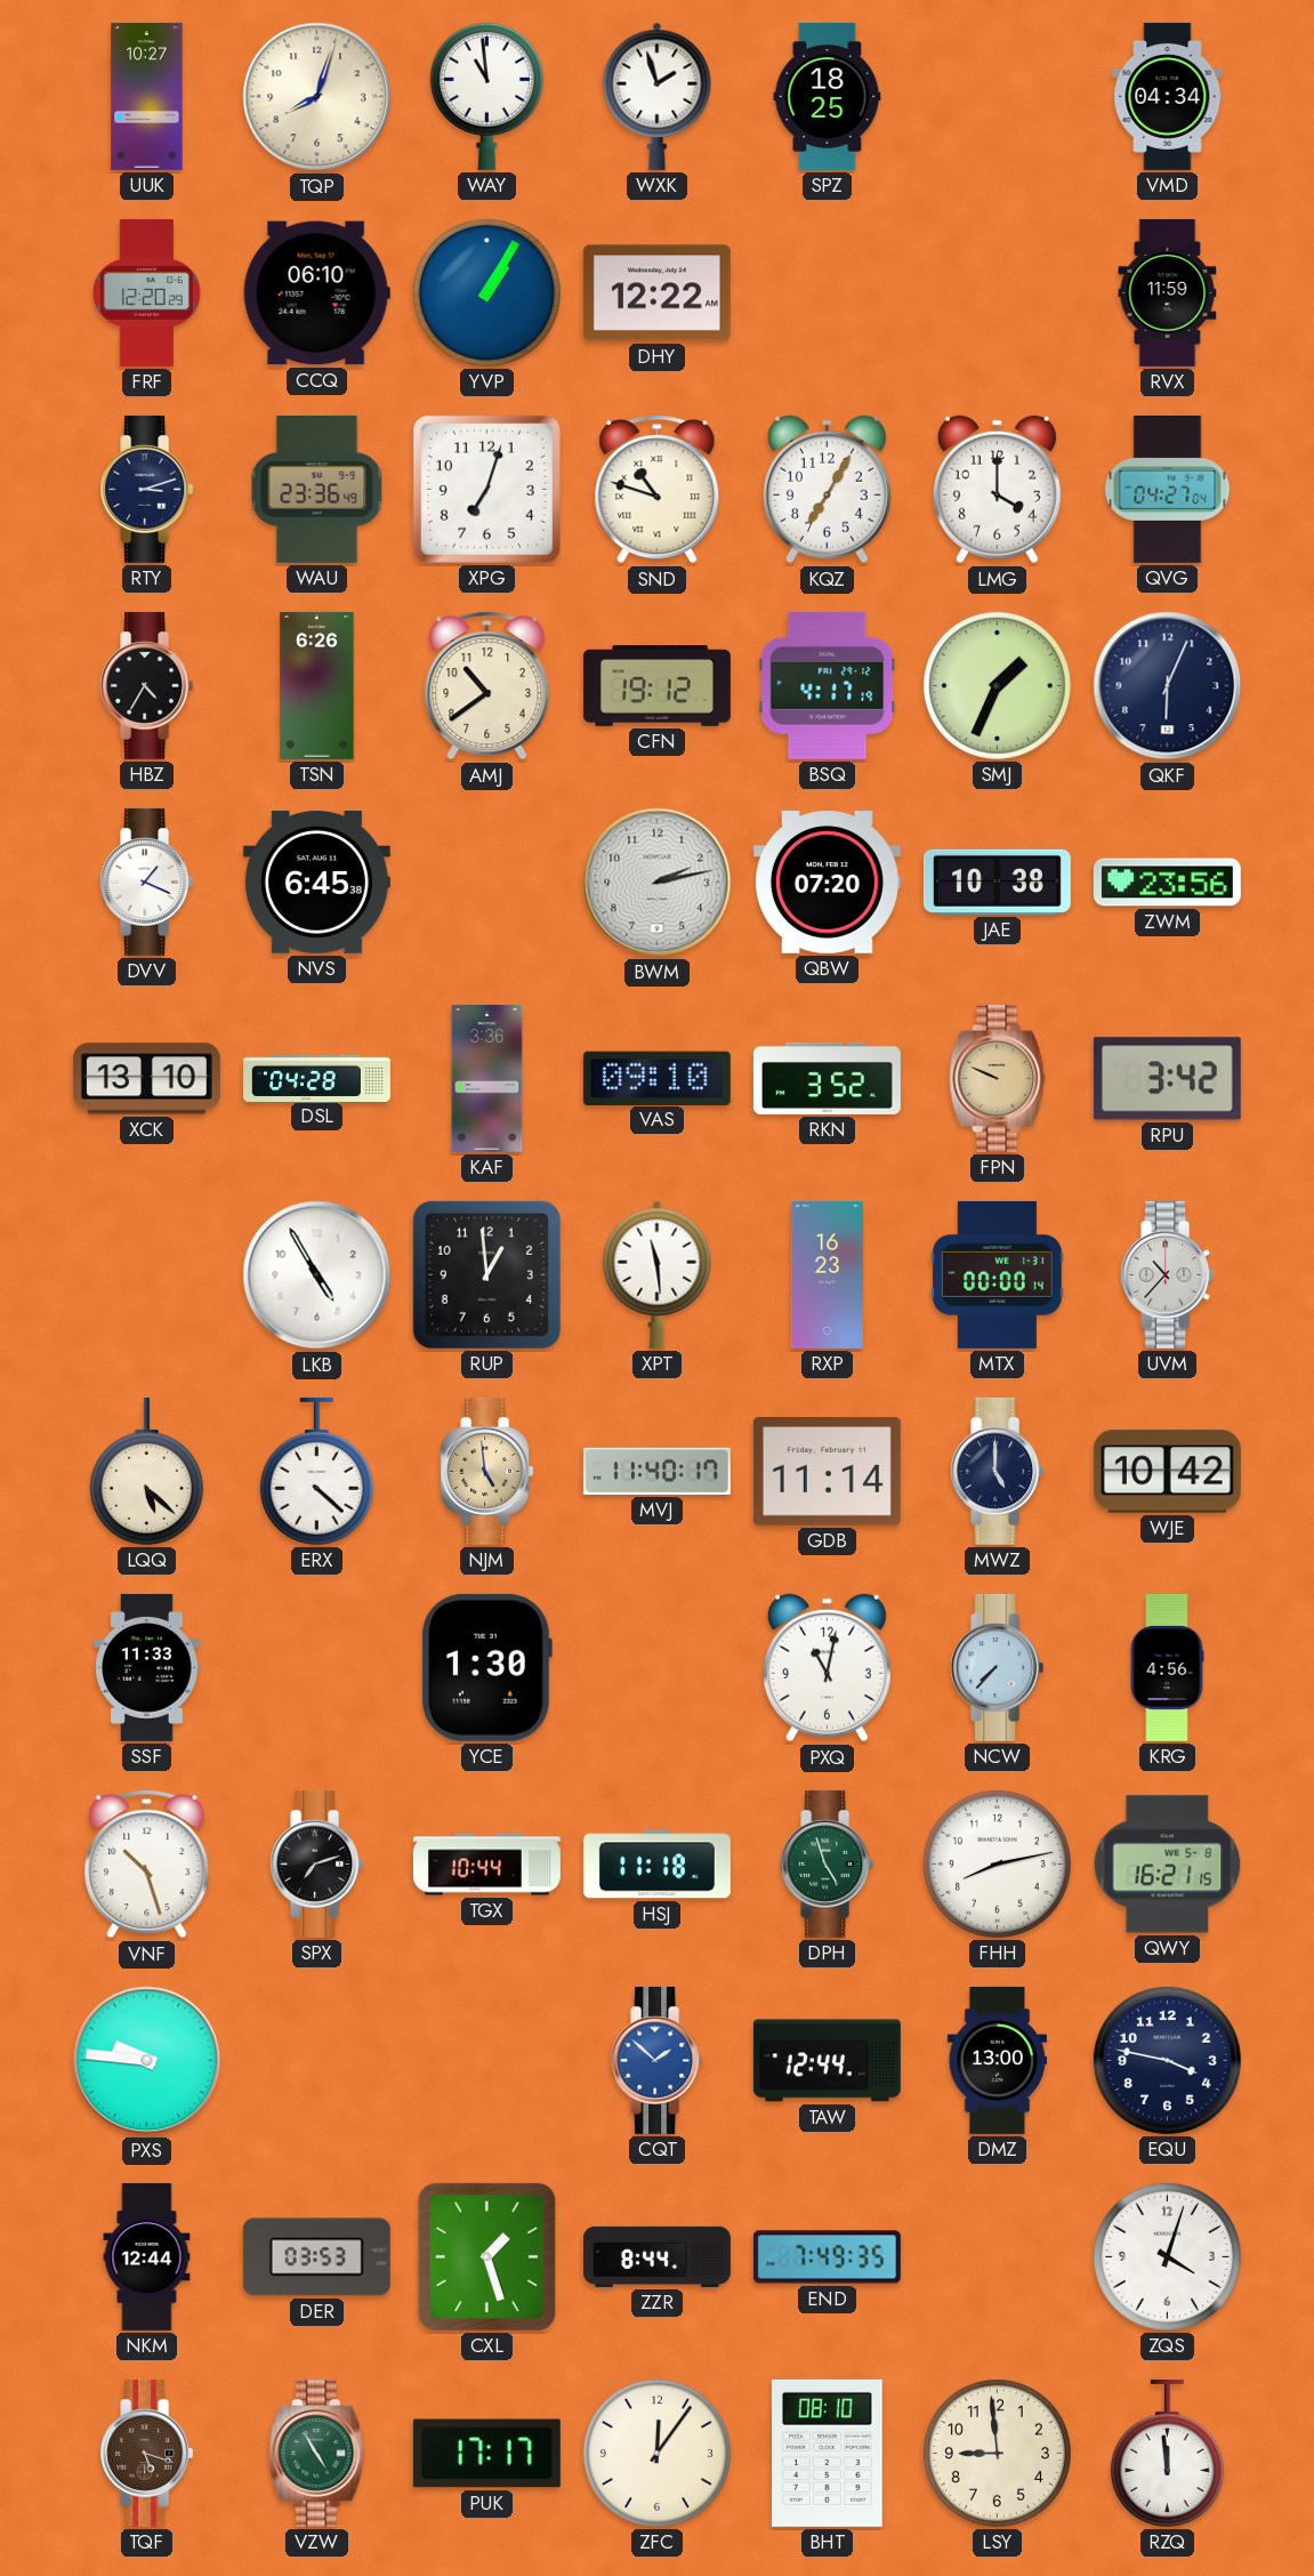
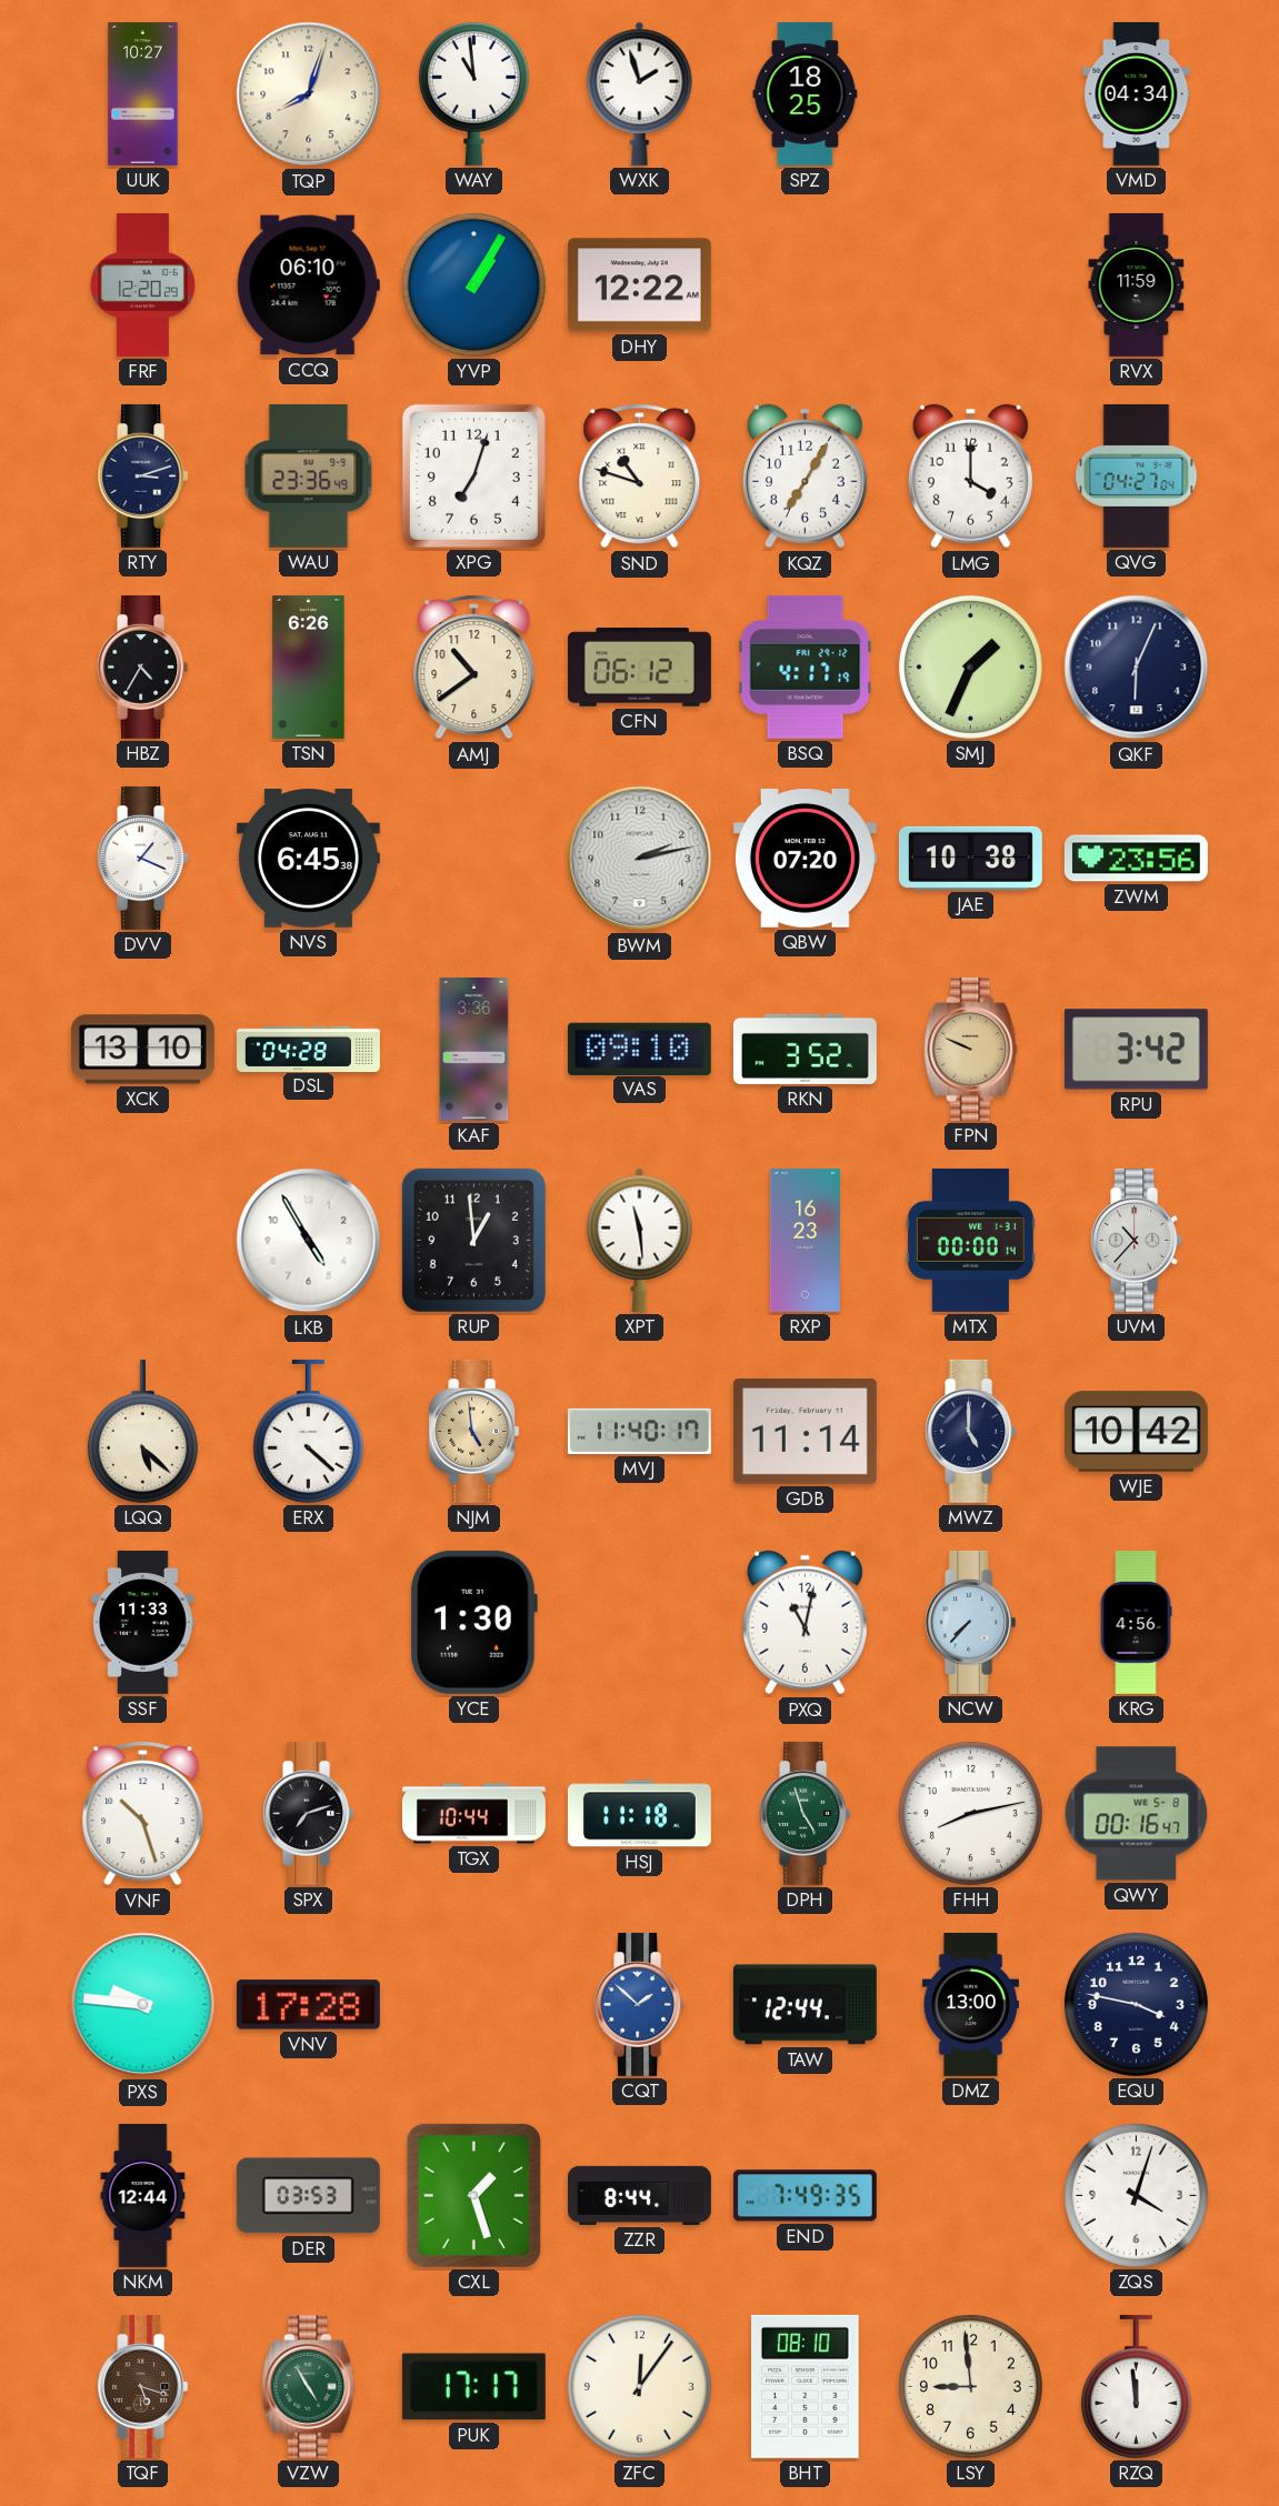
CFN: 19:12 -> 06:12 (639, 668)
QWY: 16:21 -> 00:16 (1137, 1814)
VNV: none -> 17:28 (308, 2005)
